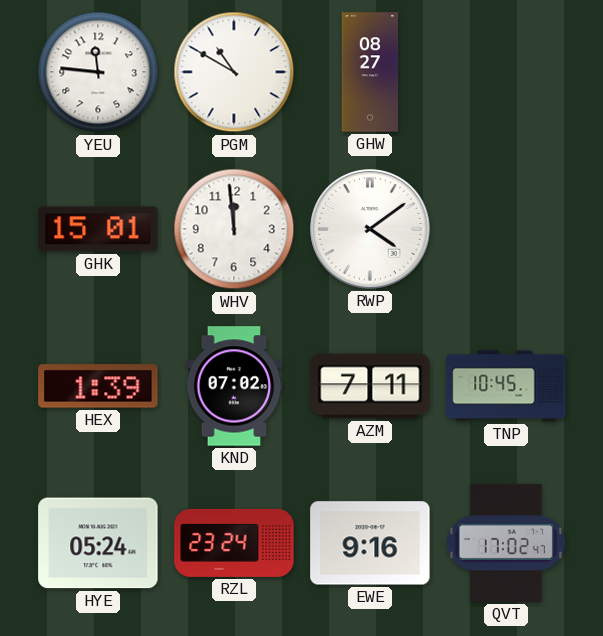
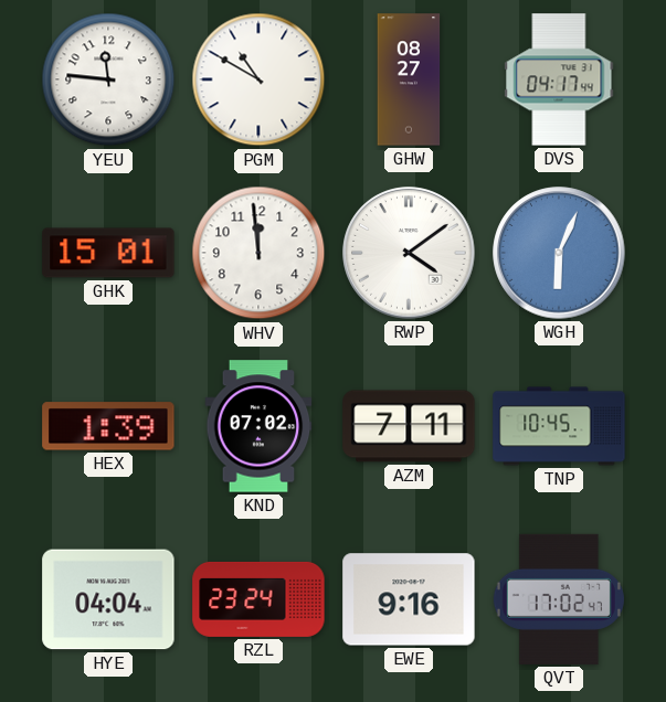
DVS: none -> 04:17 (559, 79)
WGH: none -> 6:04 (559, 253)
HYE: 05:24 -> 04:04 (108, 599)
